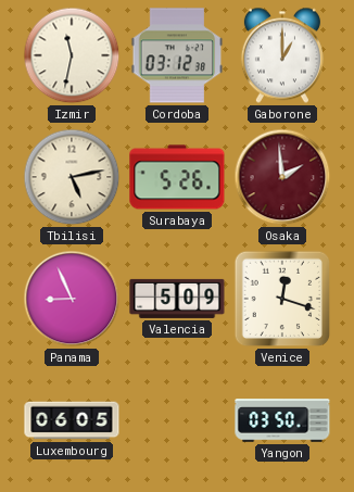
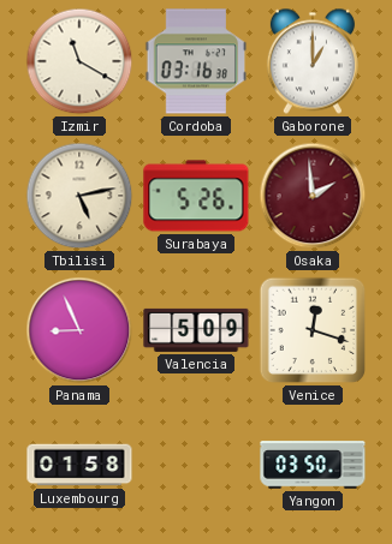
Izmir: 11:32 -> 11:20 (79, 61)
Cordoba: 03:12 -> 03:16 (196, 61)
Luxembourg: 06:05 -> 01:58 (79, 465)
